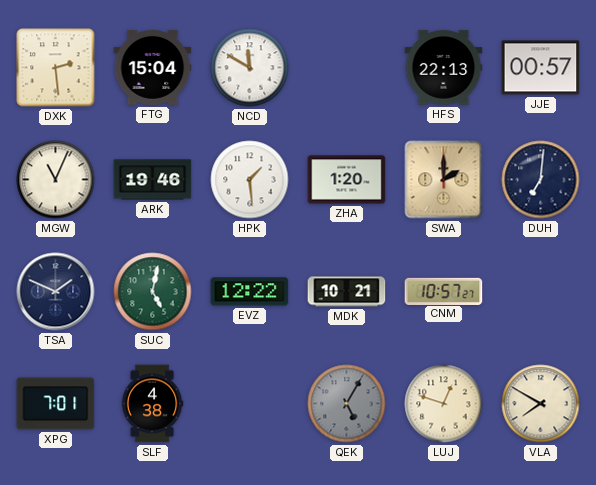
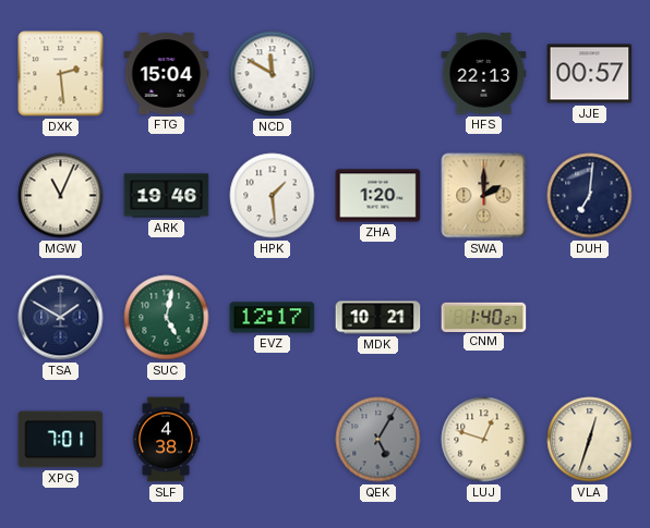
TSA: 1:49 -> 1:50 (61, 318)
EVZ: 12:22 -> 12:17 (273, 318)
CNM: 10:57 -> 1:40 (484, 317)
VLA: 7:50 -> 12:33 (590, 440)
